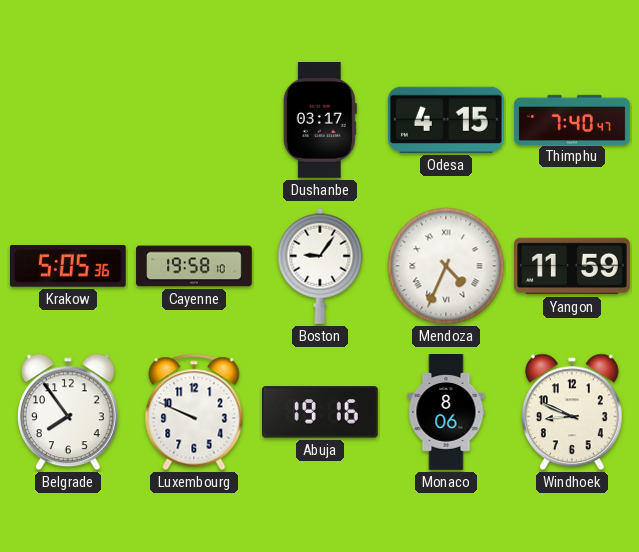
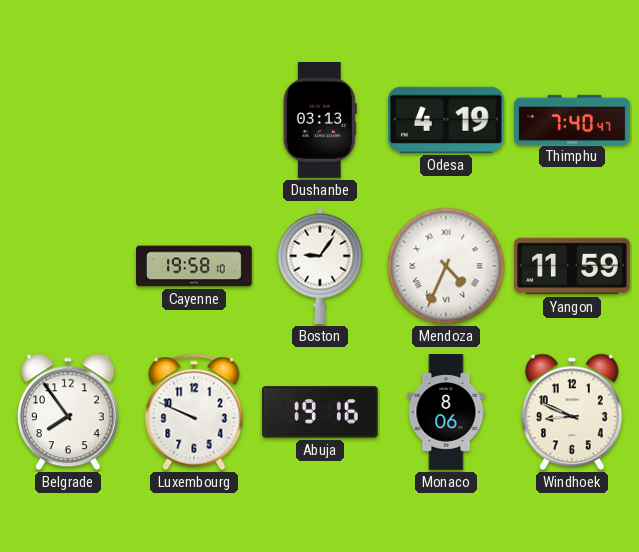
Dushanbe: 03:17 -> 03:13 (320, 121)
Odesa: 4:15 -> 4:19 (446, 120)
Krakow: 5:05 -> none (68, 267)
